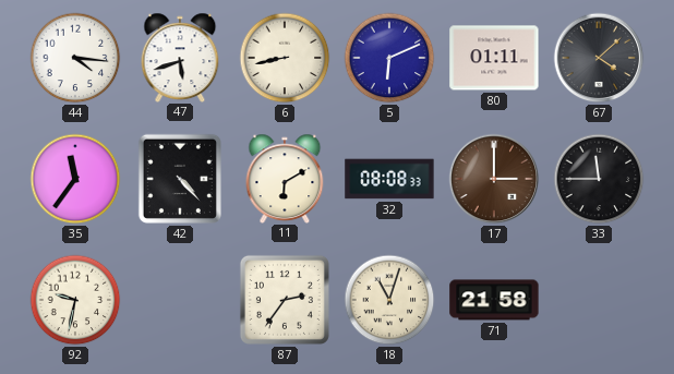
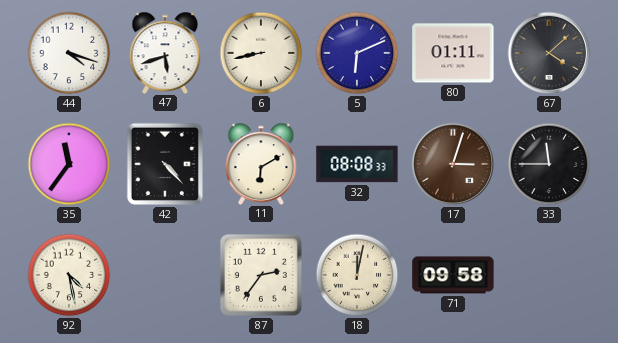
44: 4:16 -> 4:18 (69, 53)
17: 3:00 -> 3:03 (453, 164)
92: 9:32 -> 4:28 (69, 275)
18: 11:03 -> 12:02 (357, 275)
71: 21:58 -> 09:58 (453, 275)
